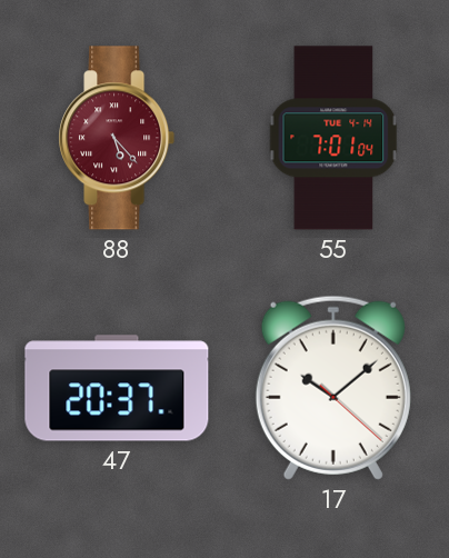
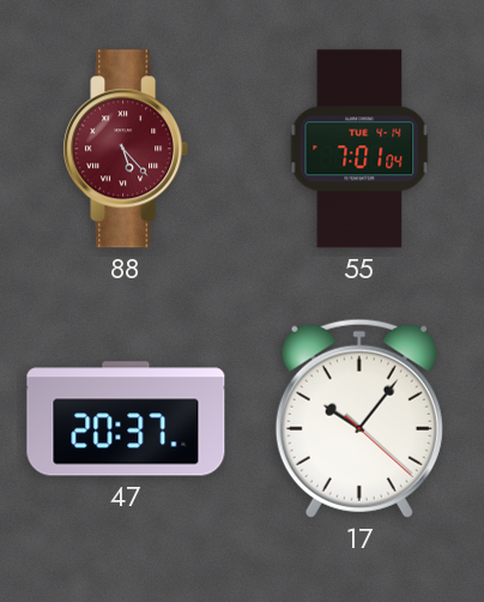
17: 10:08 -> 10:06 (359, 419)
